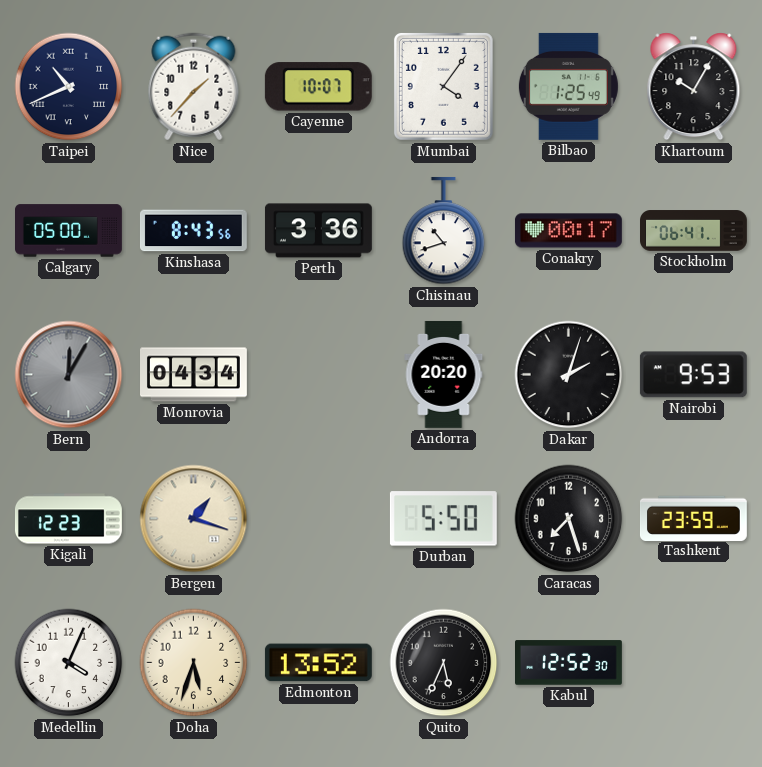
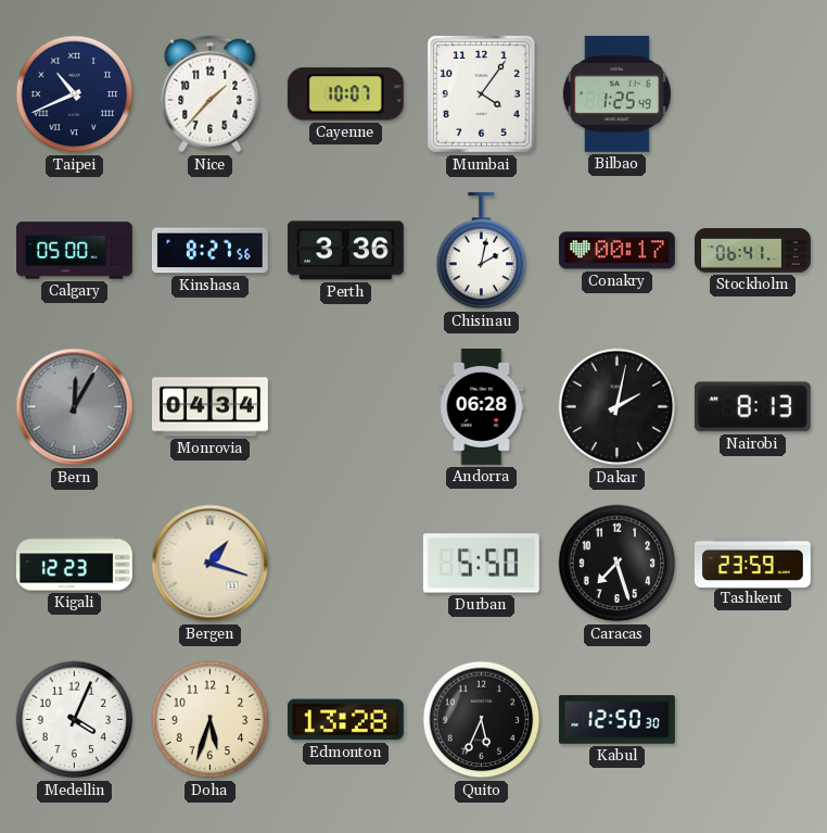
Khartoum: 10:05 -> none (694, 87)
Kinshasa: 8:43 -> 8:27 (209, 251)
Chisinau: 10:42 -> 2:02 (482, 251)
Andorra: 20:20 -> 06:28 (482, 406)
Dakar: 2:03 -> 2:02 (618, 407)
Nairobi: 9:53 -> 8:13 (752, 407)
Edmonton: 13:52 -> 13:28 (345, 720)
Kabul: 12:52 -> 12:50 (618, 720)
